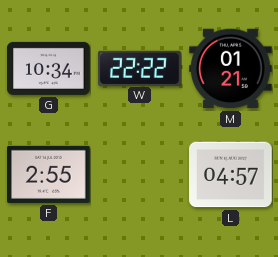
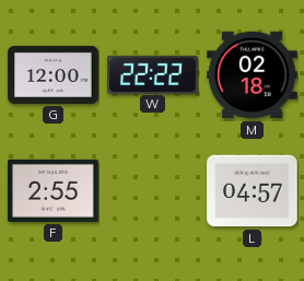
G: 10:34 -> 12:00 (54, 74)
M: 01:21 -> 02:18 (253, 75)
